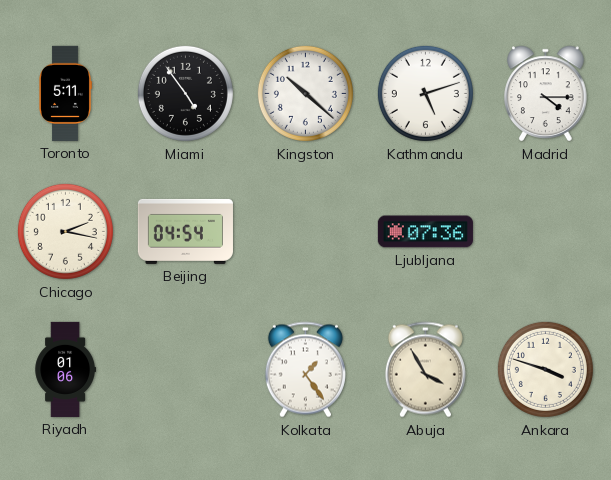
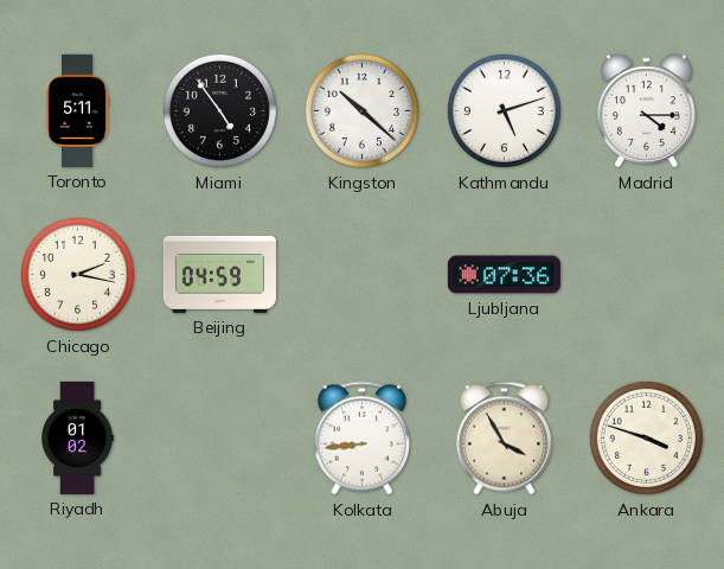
Beijing: 04:54 -> 04:59 (219, 274)
Riyadh: 01:06 -> 01:02 (77, 437)
Kolkata: 1:24 -> 8:44 (361, 439)
